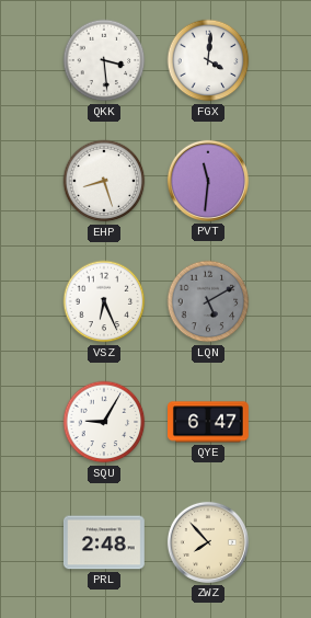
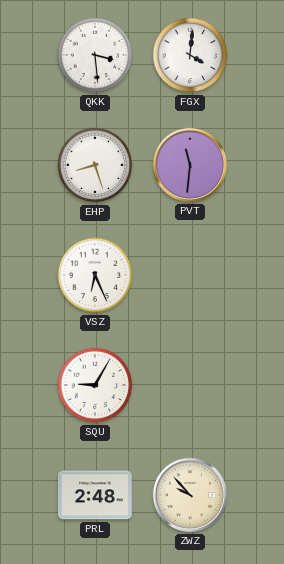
LQN: 5:10 -> none (208, 301)
QYE: 6:47 -> none (209, 422)
ZWZ: 7:53 -> 9:53 (190, 495)
